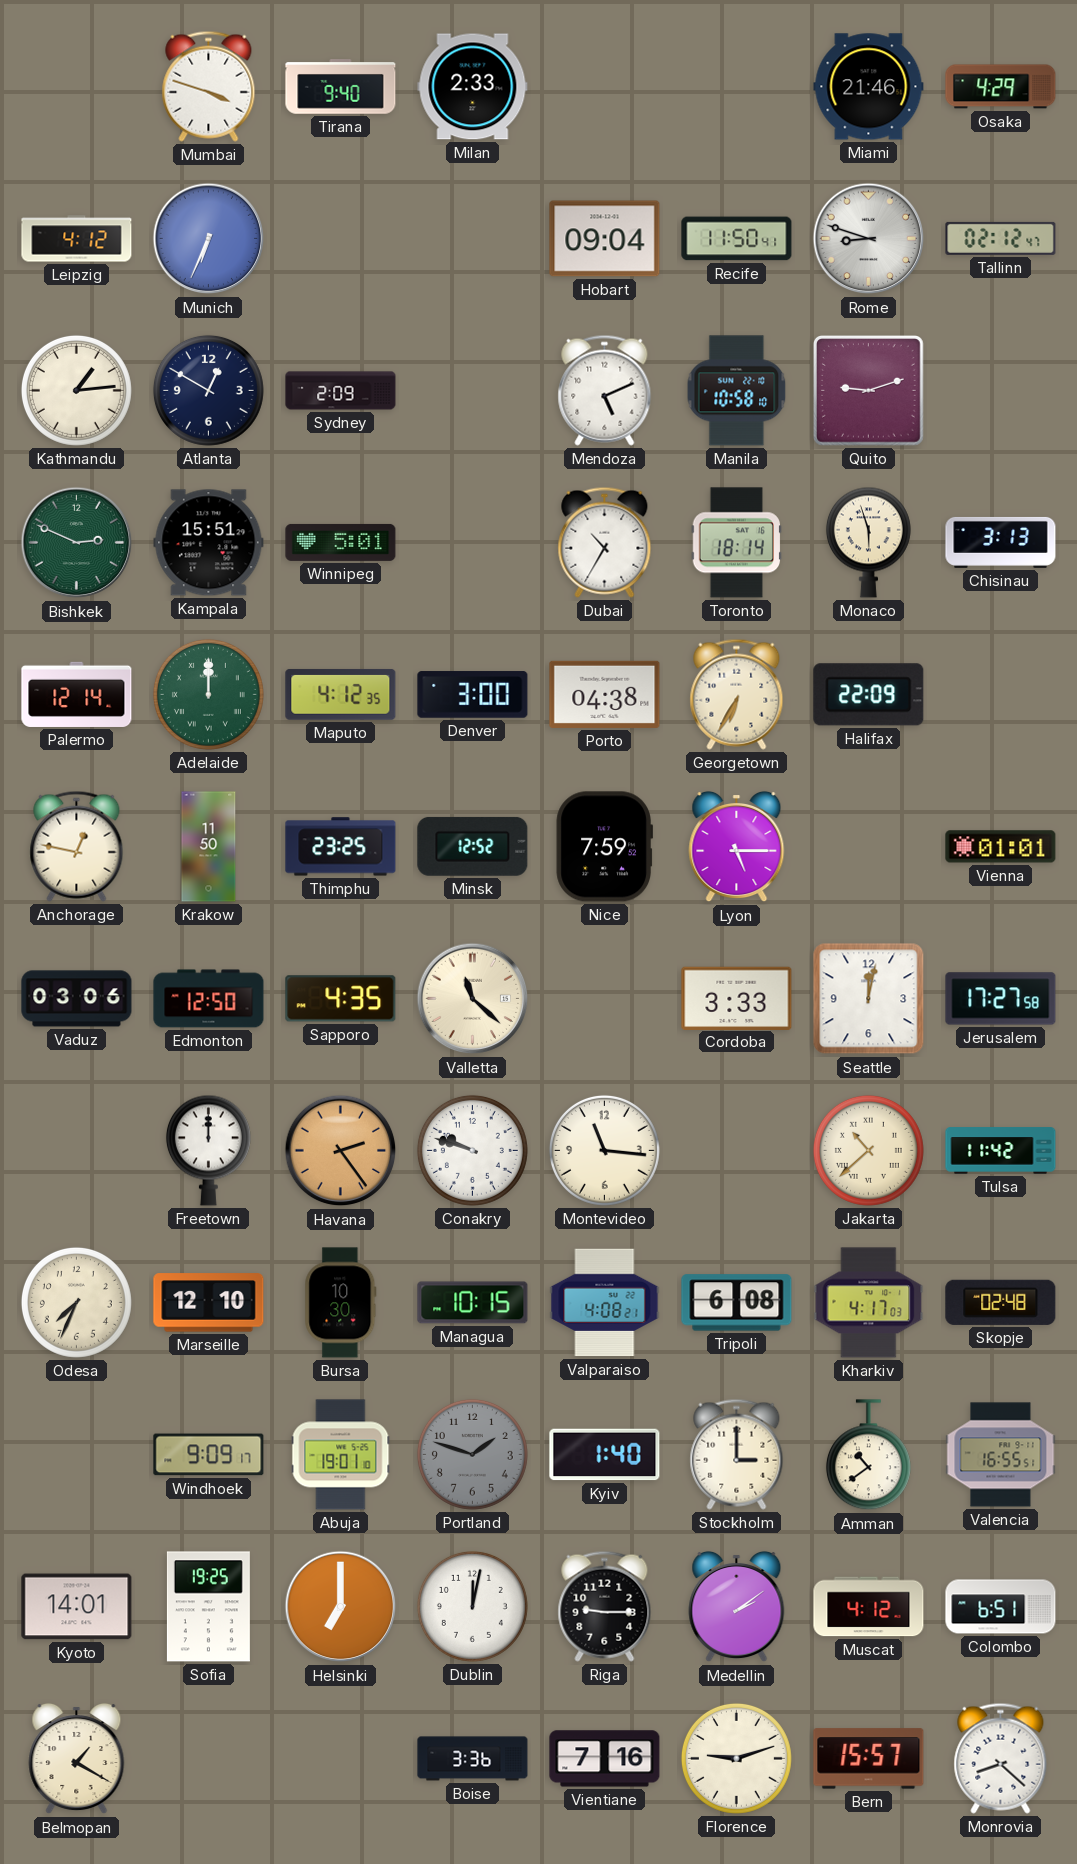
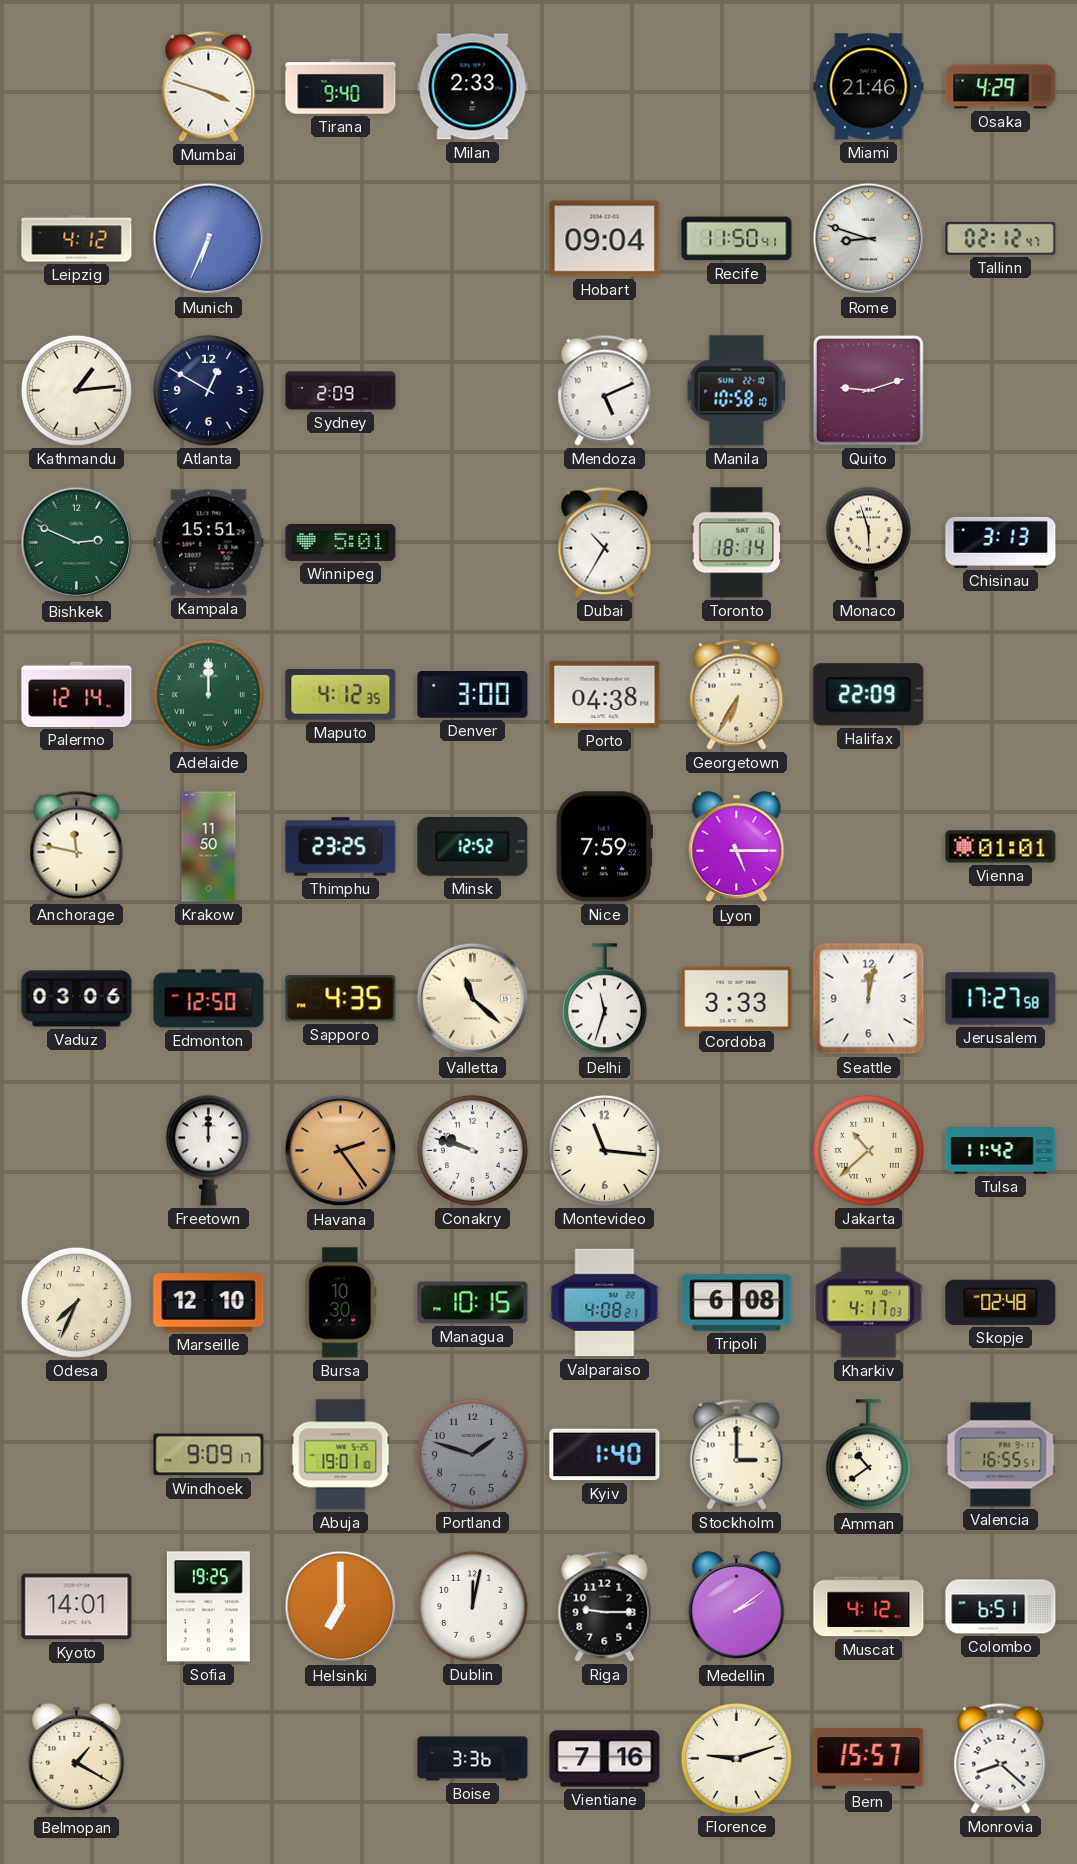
Anchorage: 12:47 -> 11:47 (77, 846)
Delhi: none -> 11:33 (604, 999)
